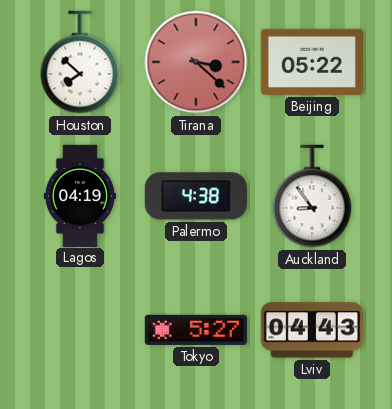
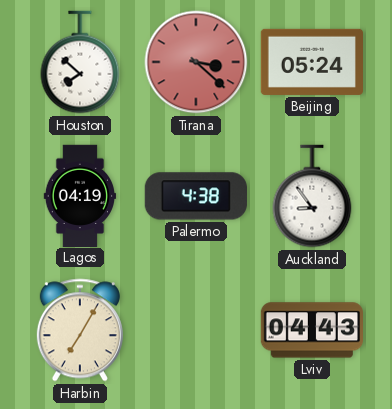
Beijing: 05:22 -> 05:24 (311, 62)
Harbin: none -> 7:05 (80, 330)
Tokyo: 5:27 -> none (195, 330)
